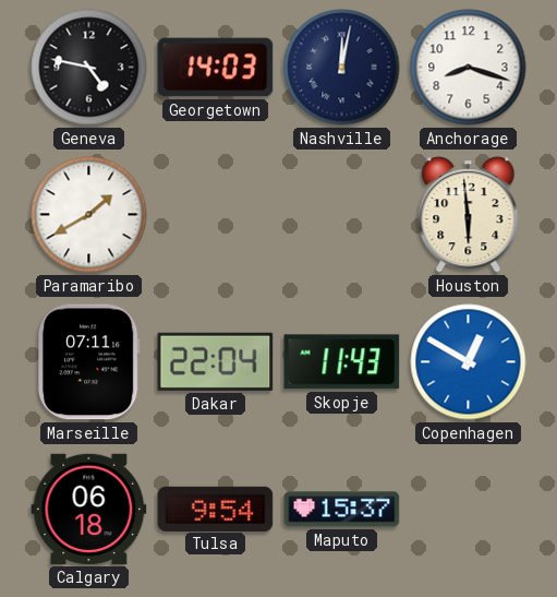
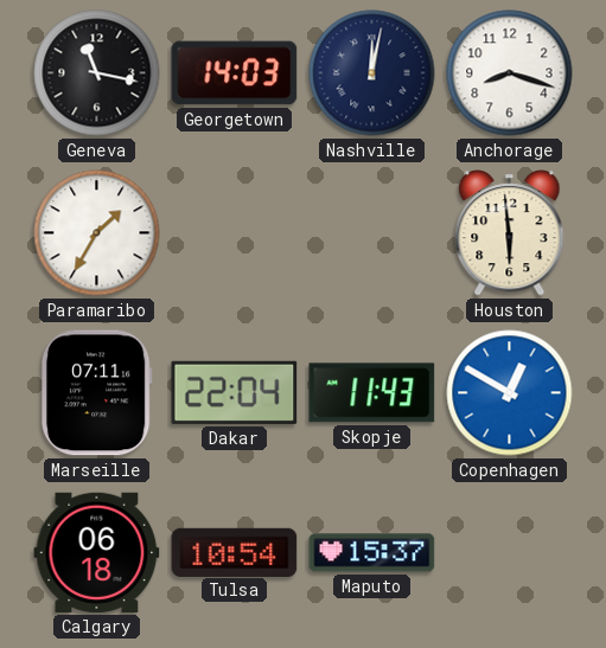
Geneva: 4:47 -> 11:17 (97, 73)
Paramaribo: 1:40 -> 1:35 (97, 233)
Tulsa: 9:54 -> 10:54 (235, 552)
